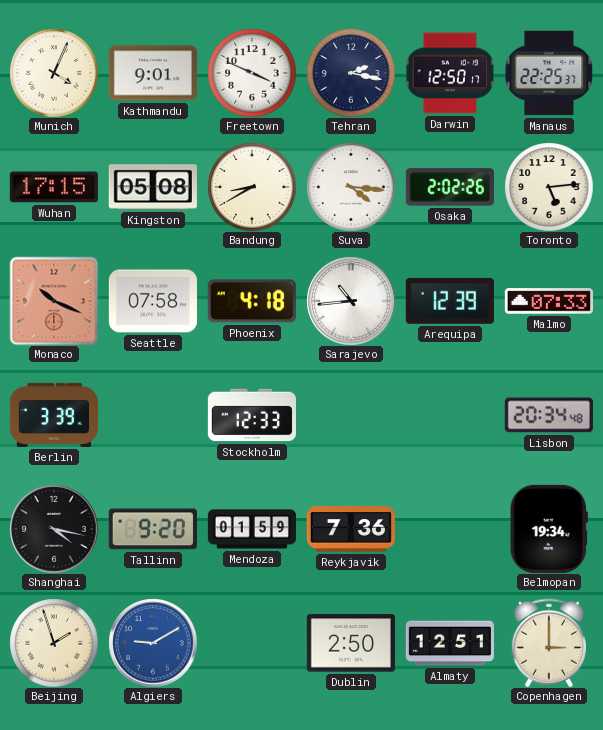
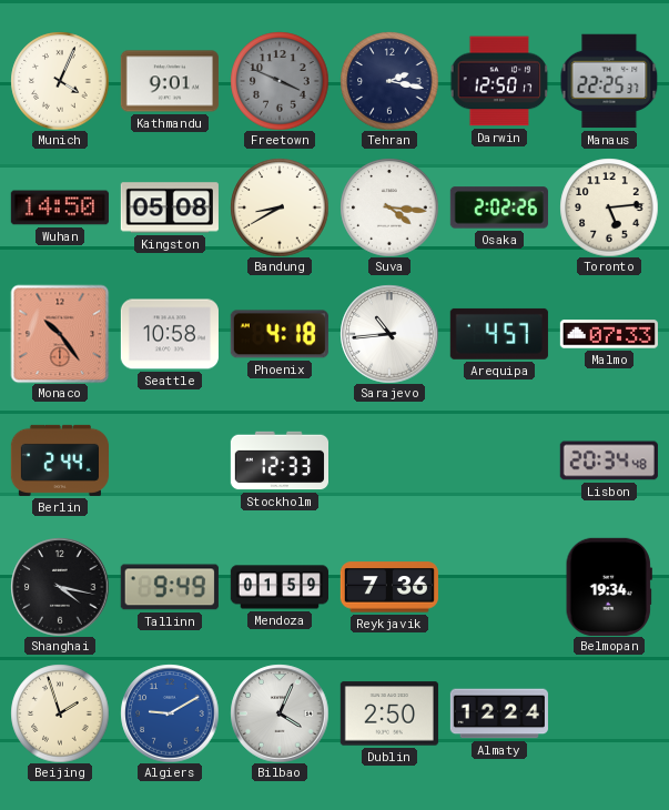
Freetown dial: white -> grey (280, 81)
Wuhan: 17:15 -> 14:50 (60, 207)
Monaco: 10:19 -> 10:24 (60, 334)
Seattle: 07:58 -> 10:58 (170, 334)
Arequipa: 12:39 -> 4:57 (499, 334)
Berlin: 3:39 -> 2:44 (59, 460)
Tallinn: 9:20 -> 9:49 (170, 587)
Bilbao: none -> 4:04 (280, 713)
Almaty: 12:51 -> 12:24 (499, 713)
Copenhagen: 3:00 -> none (549, 643)
